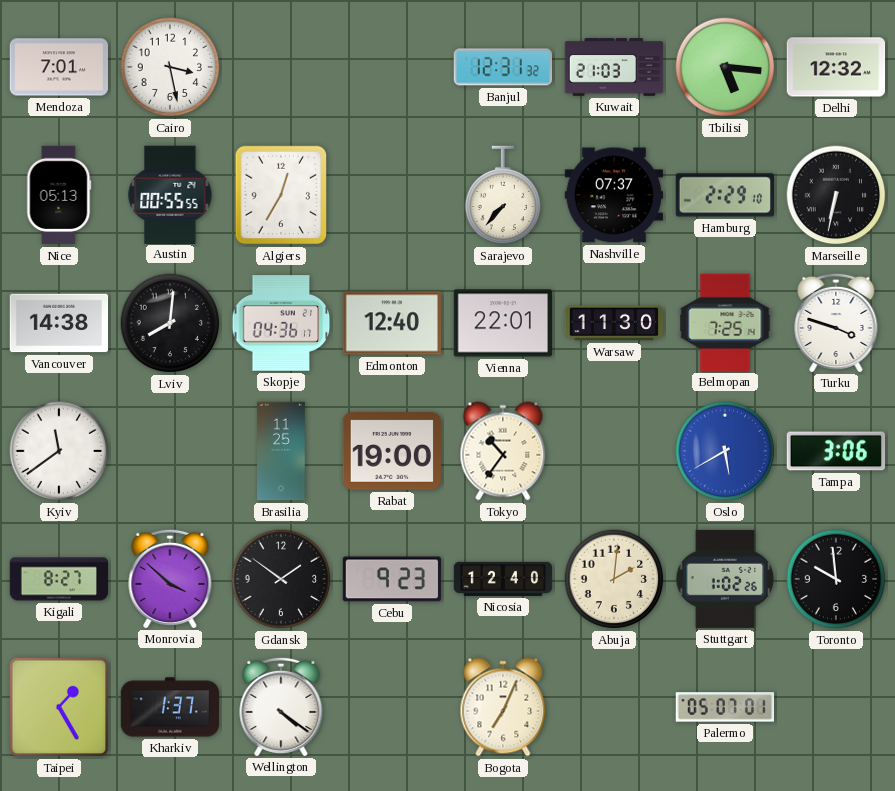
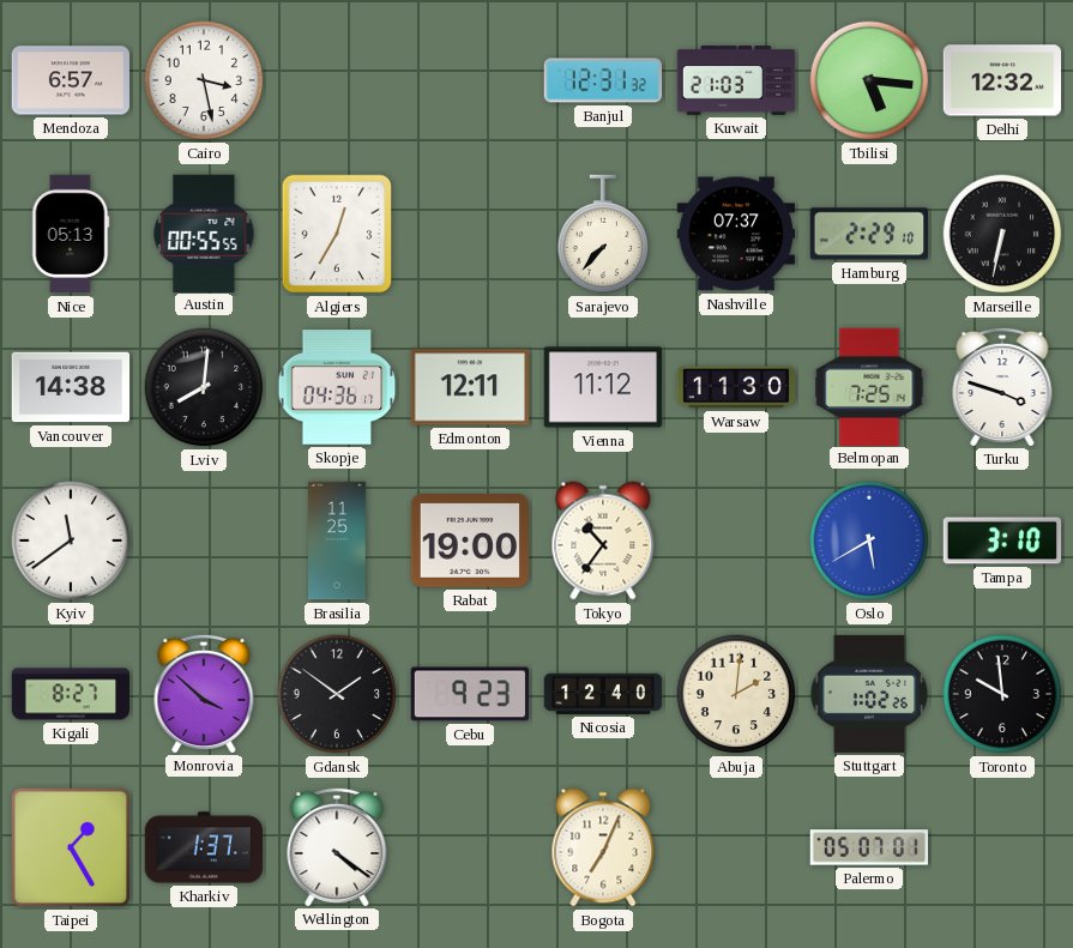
Mendoza: 7:01 -> 6:57 (71, 80)
Edmonton: 12:40 -> 12:11 (470, 387)
Vienna: 22:01 -> 11:12 (603, 387)
Tampa: 3:06 -> 3:10 (1002, 541)
